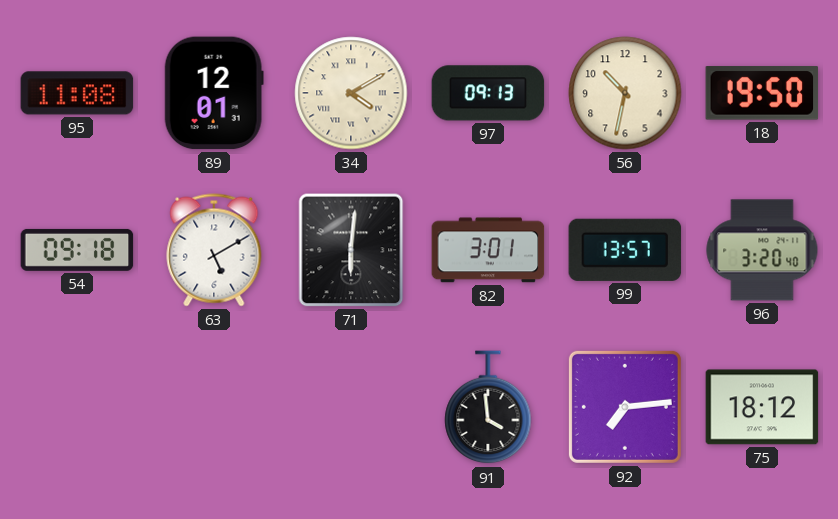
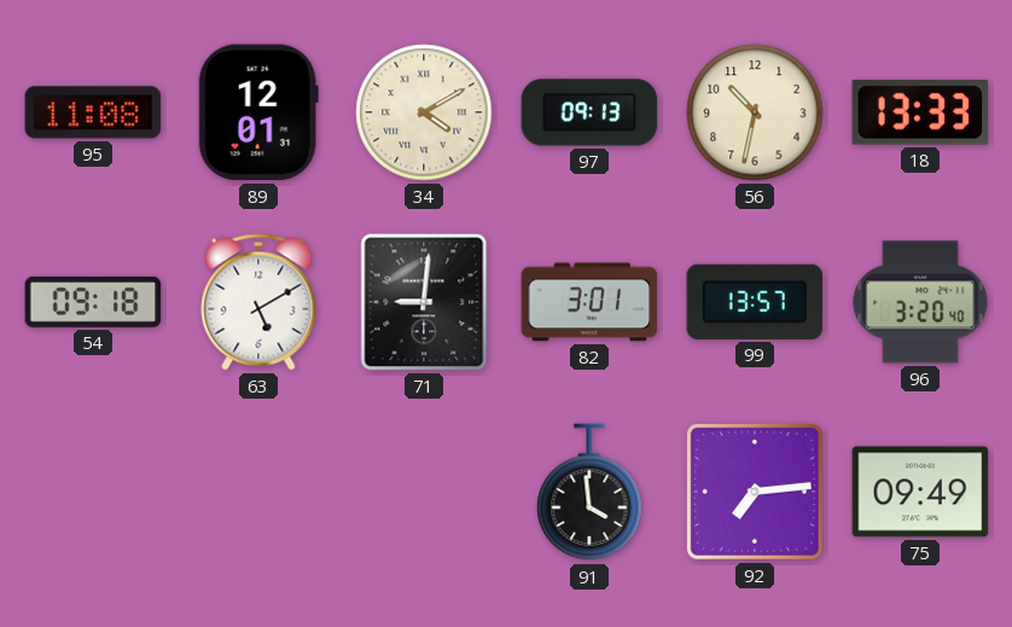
18: 19:50 -> 13:33 (920, 112)
71: 6:01 -> 9:01 (424, 302)
75: 18:12 -> 09:49 (920, 492)
